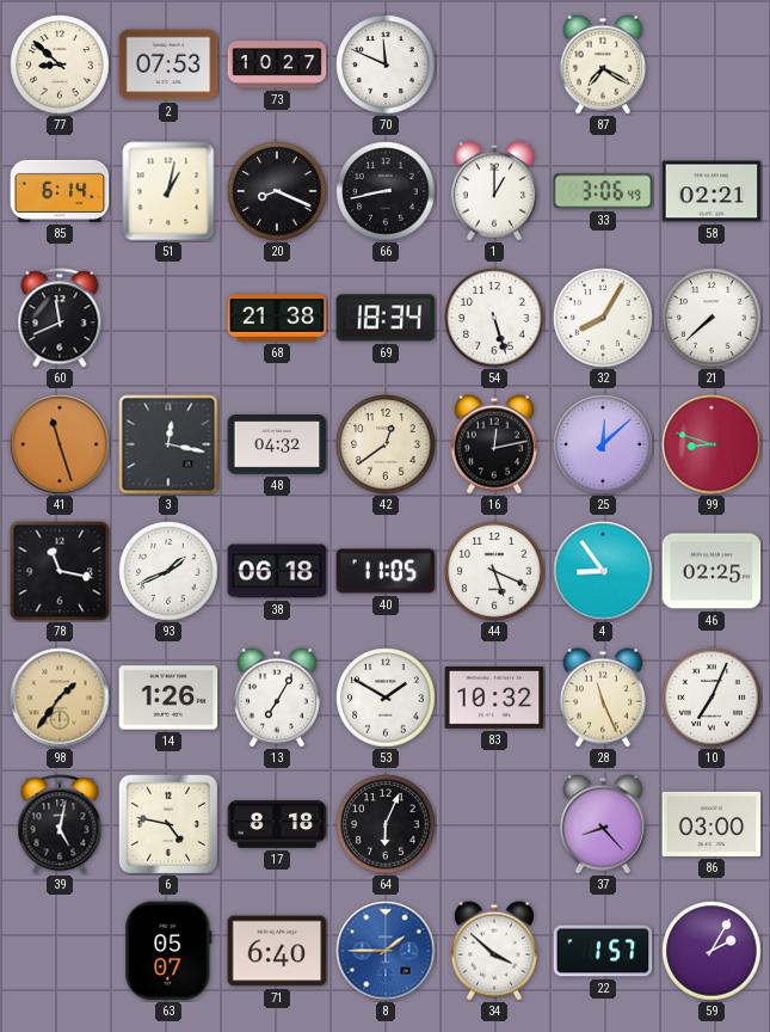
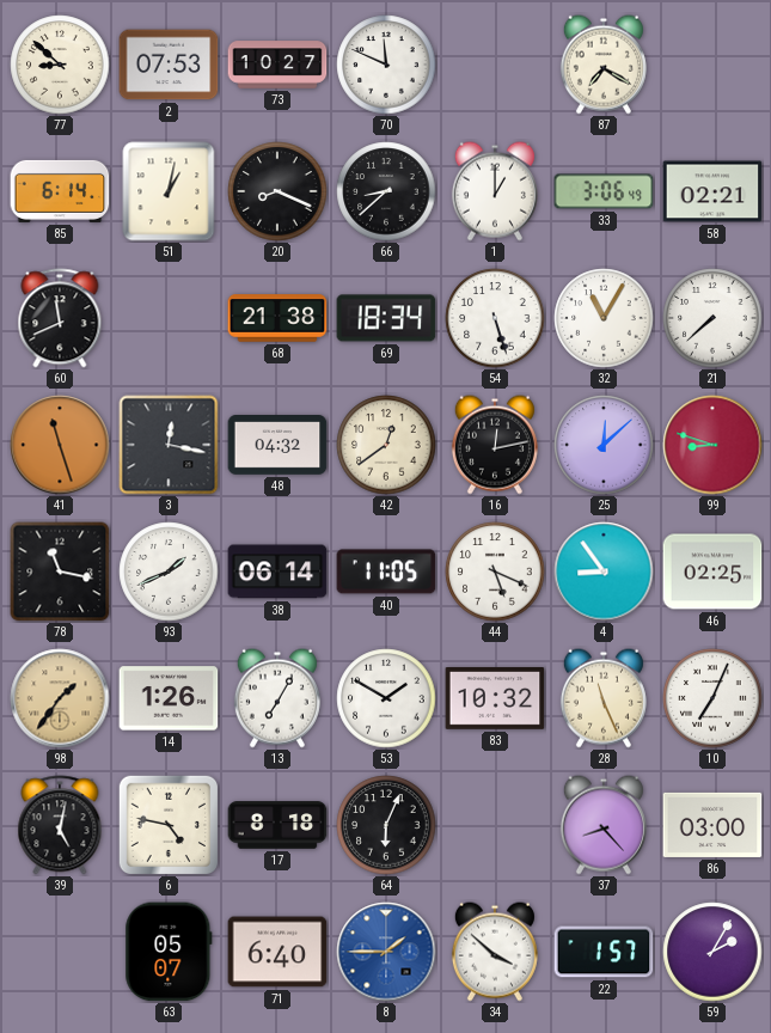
66: 8:43 -> 8:38 (386, 191)
32: 8:05 -> 11:05 (604, 318)
38: 06:18 -> 06:14 (277, 571)
